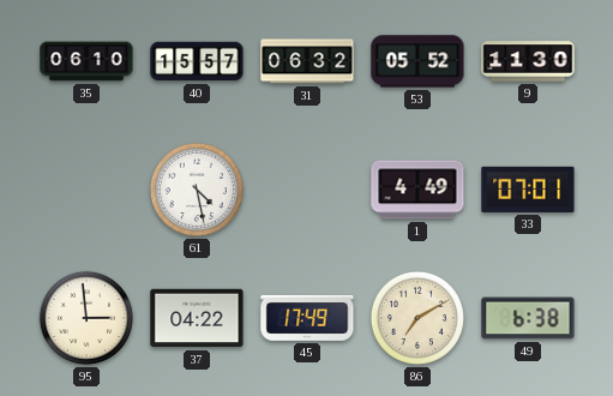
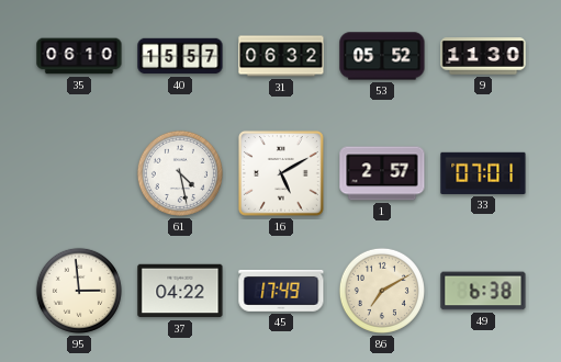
16: none -> 5:10 (281, 173)
1: 4:49 -> 2:57 (382, 173)
